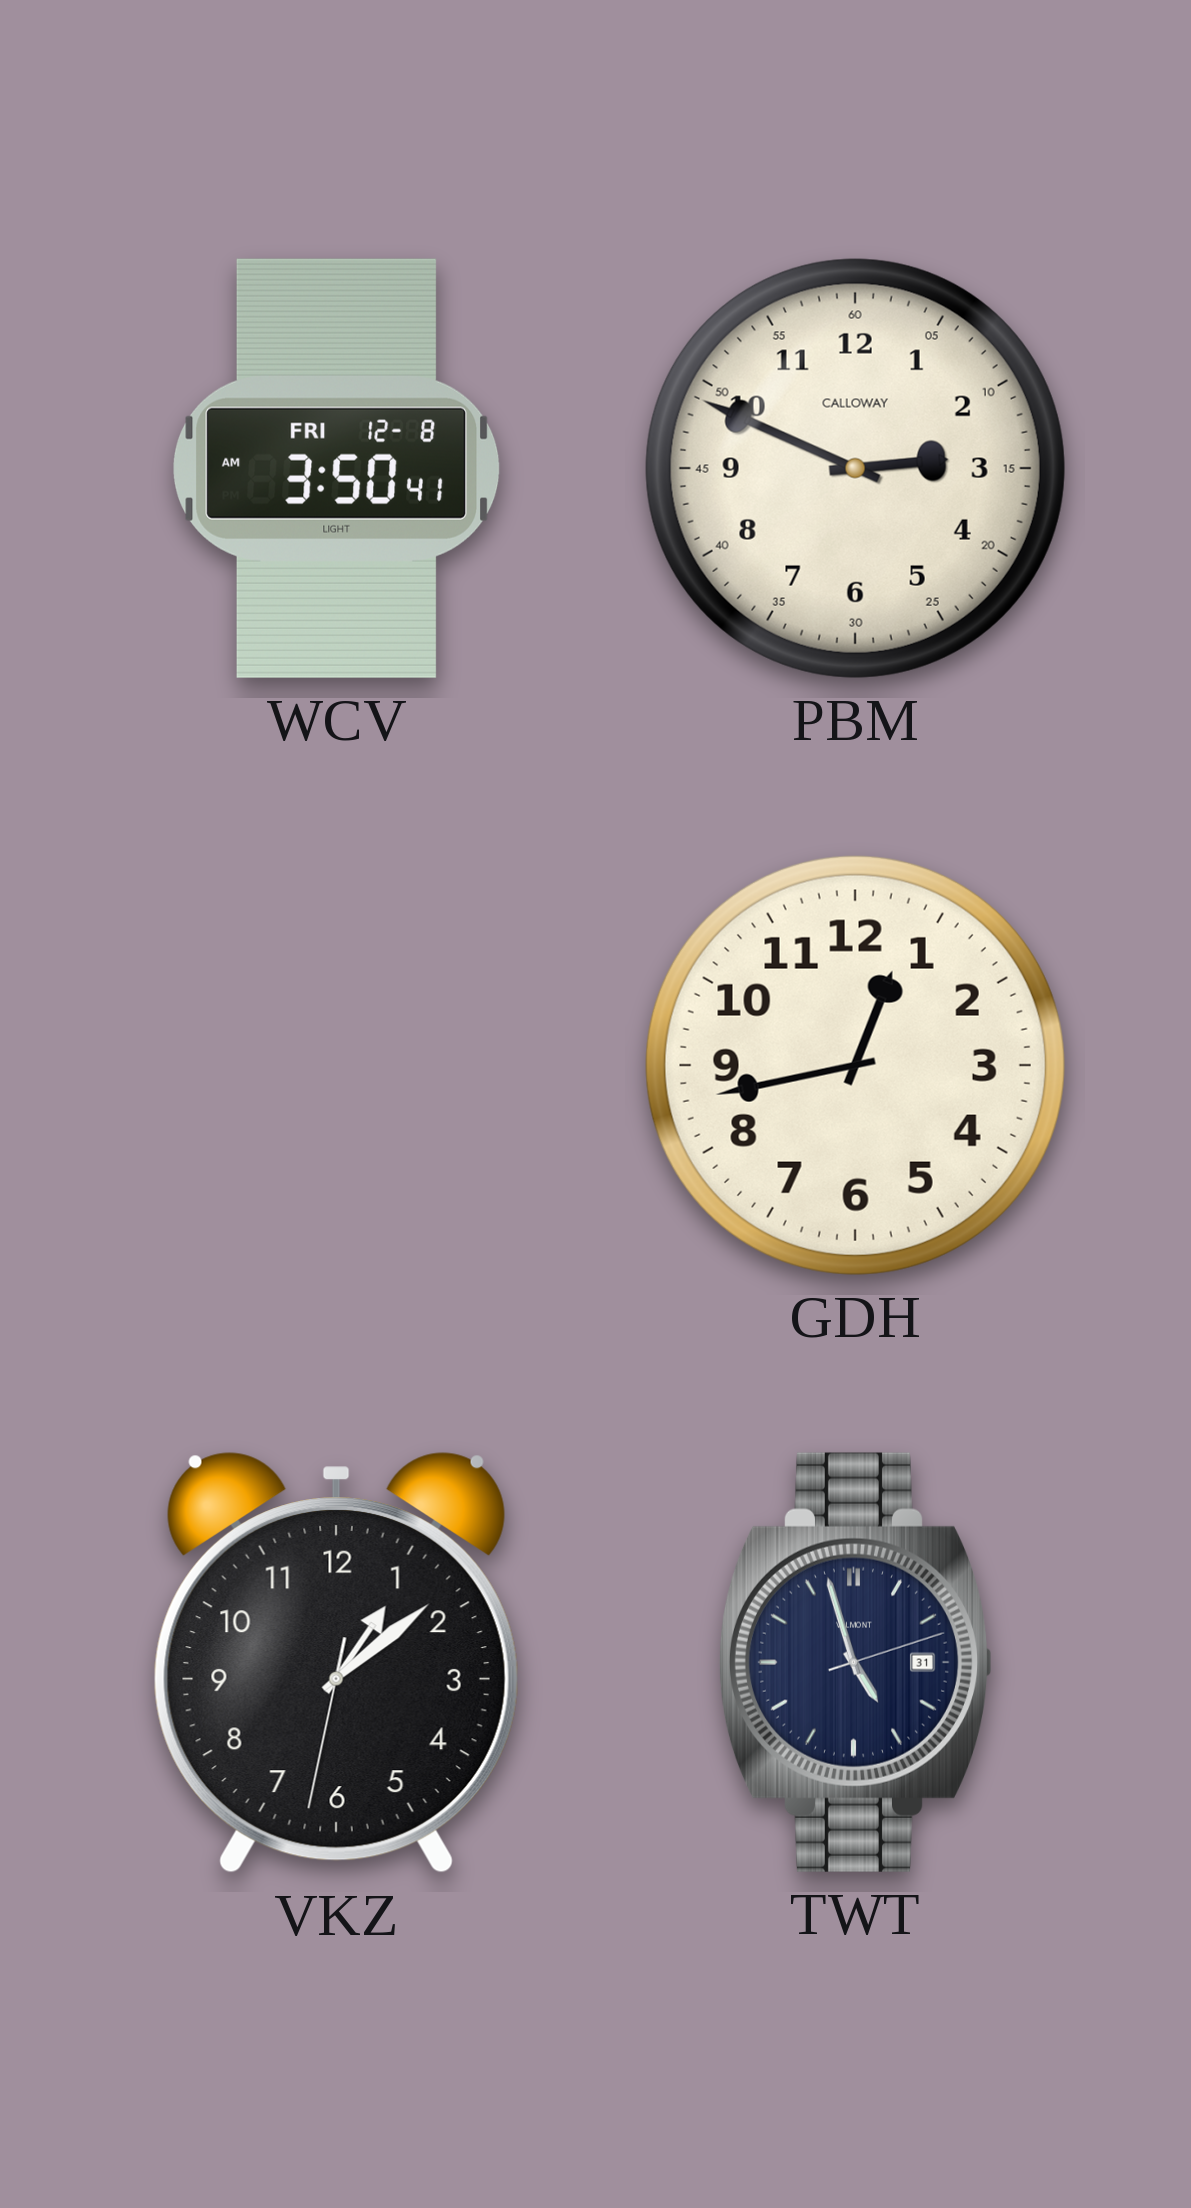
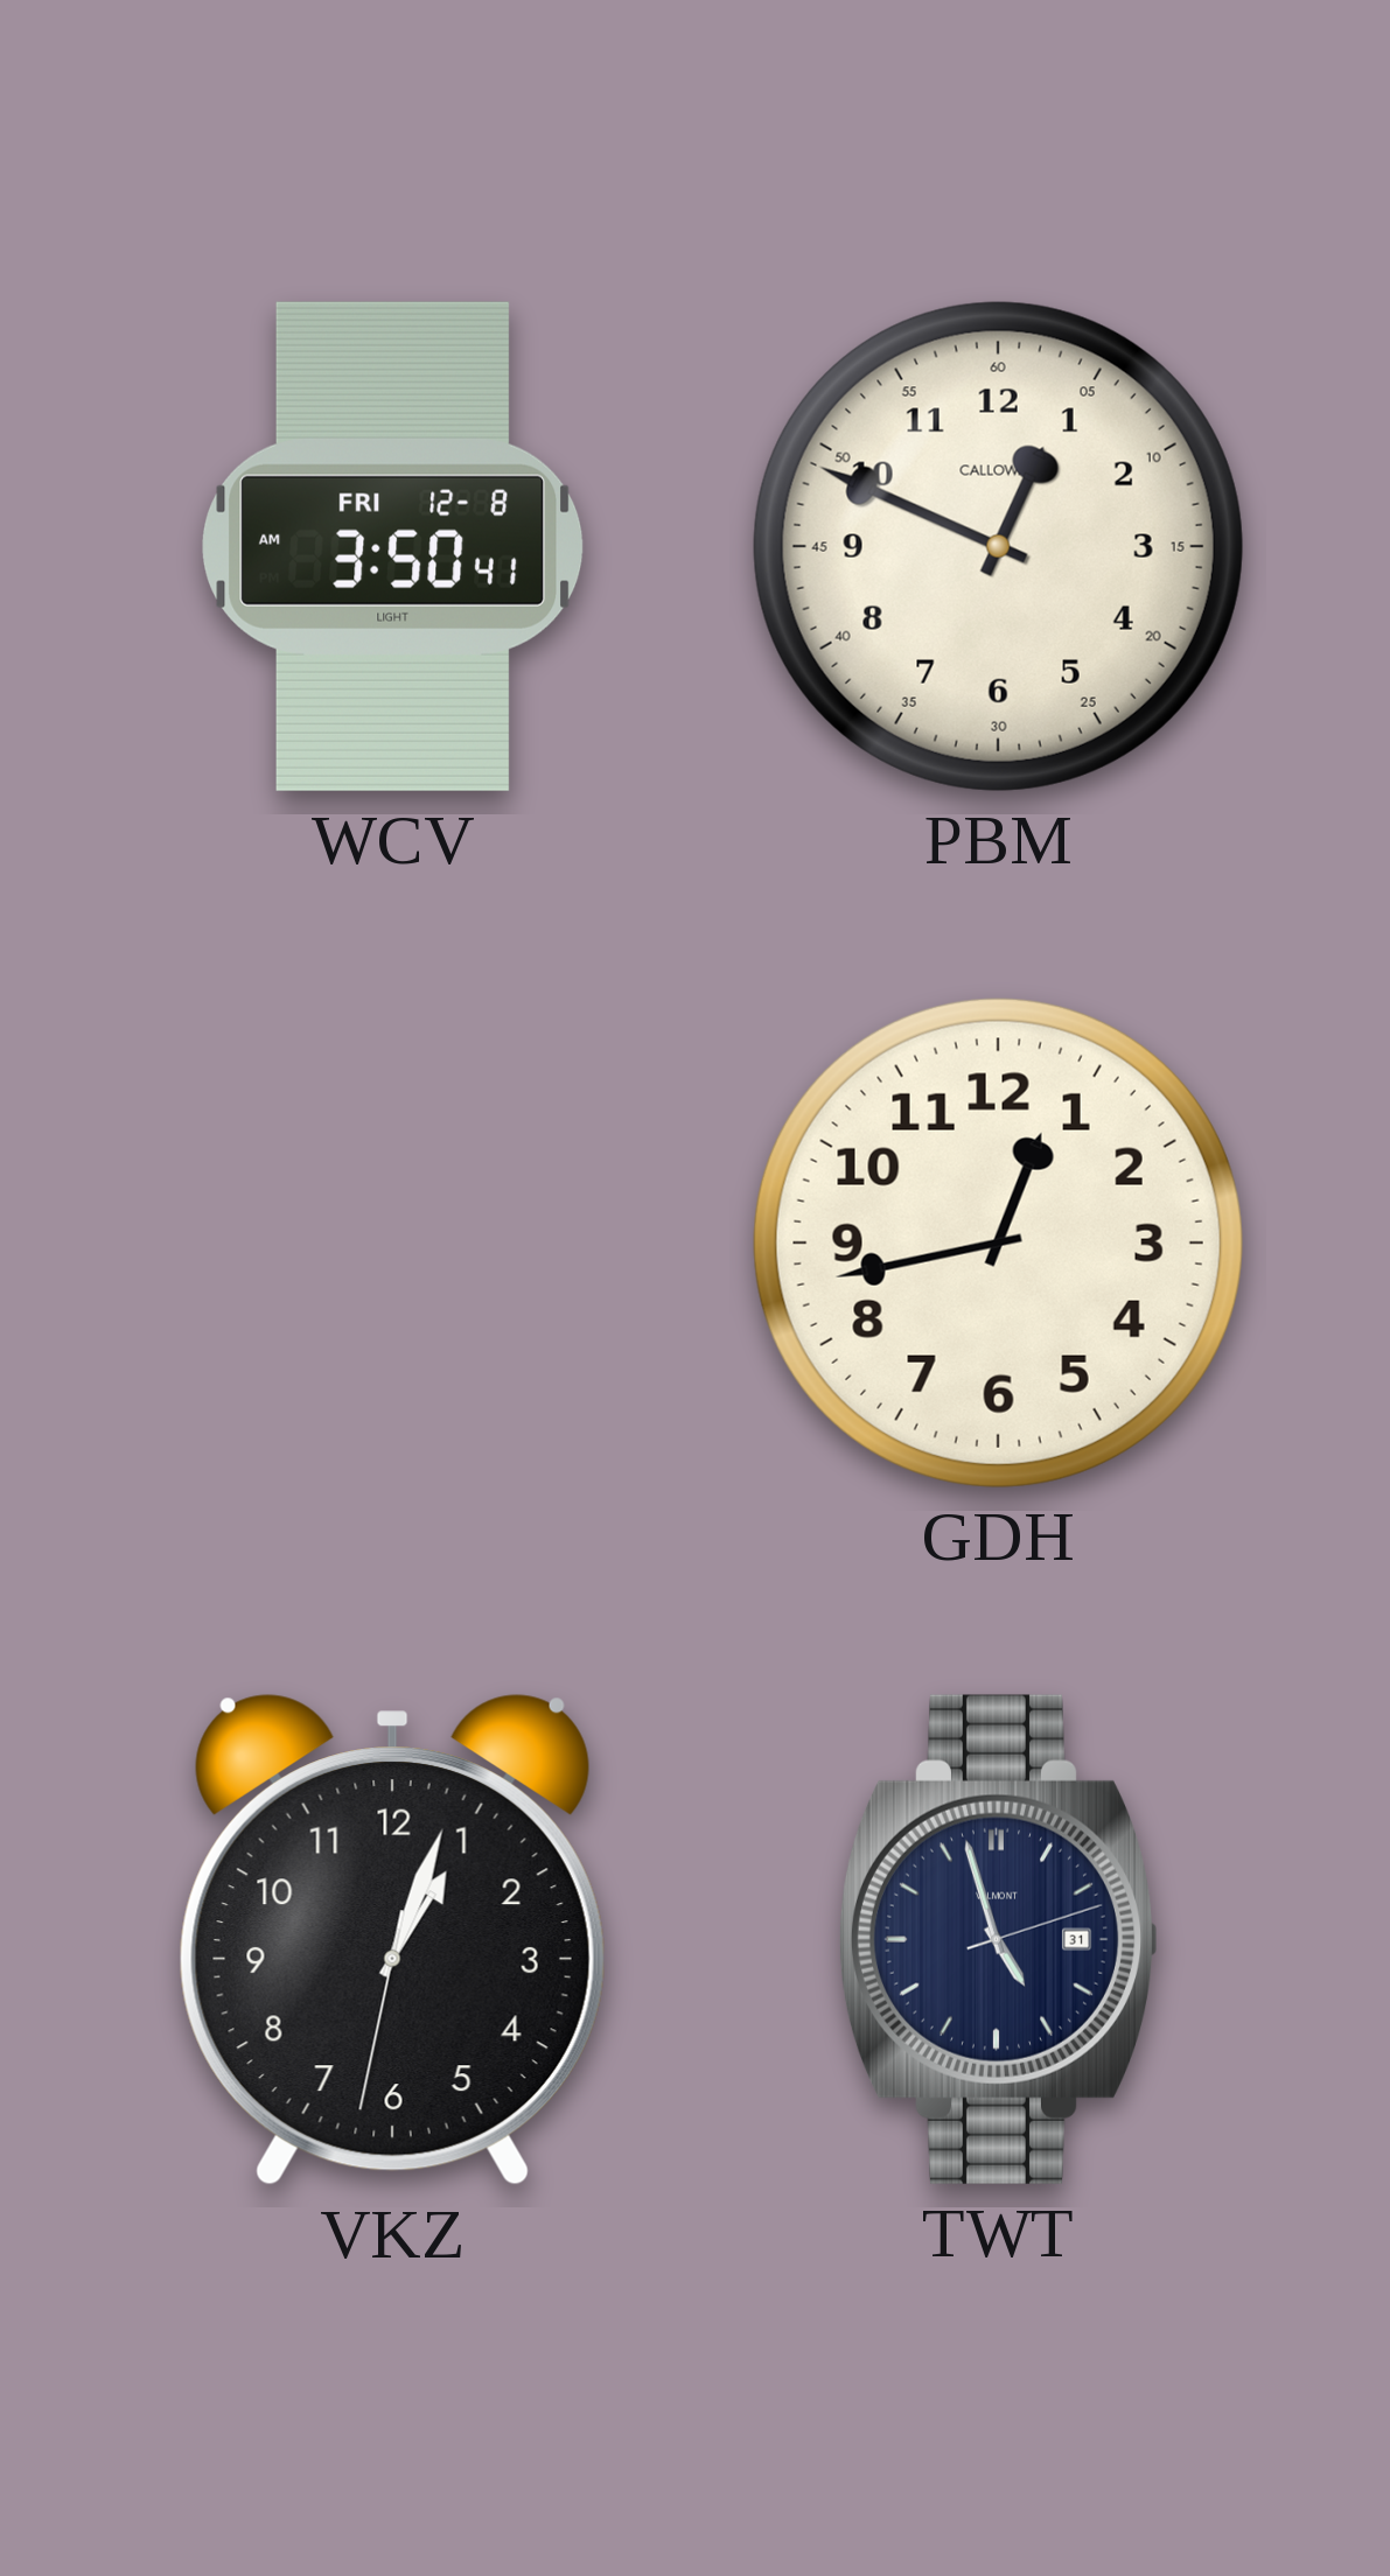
PBM: 2:49 -> 12:49 (998, 546)
VKZ: 1:08 -> 1:03 (392, 1940)
